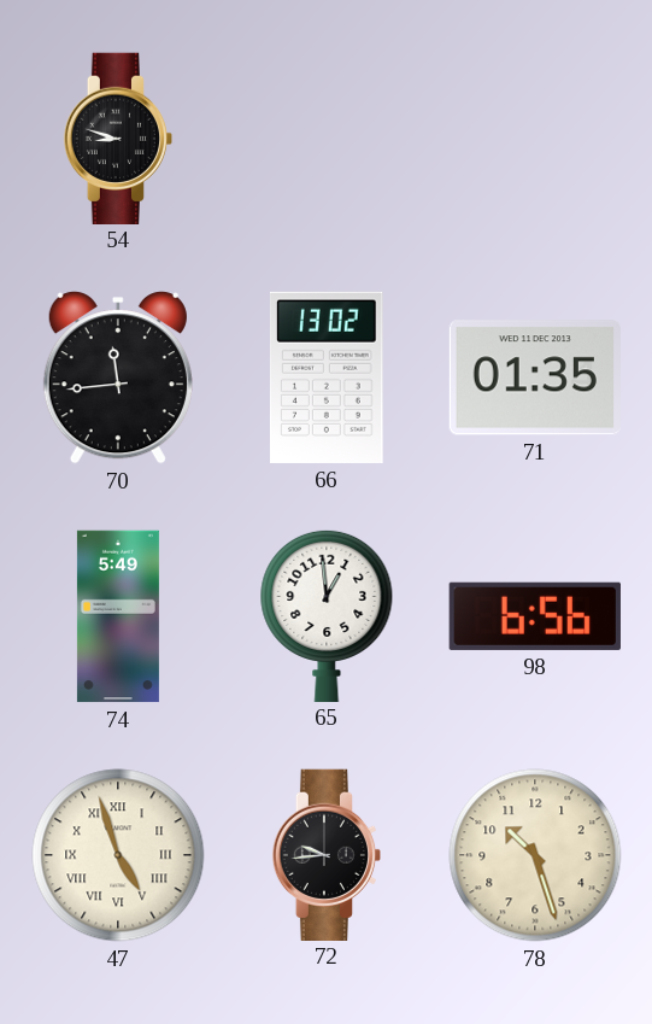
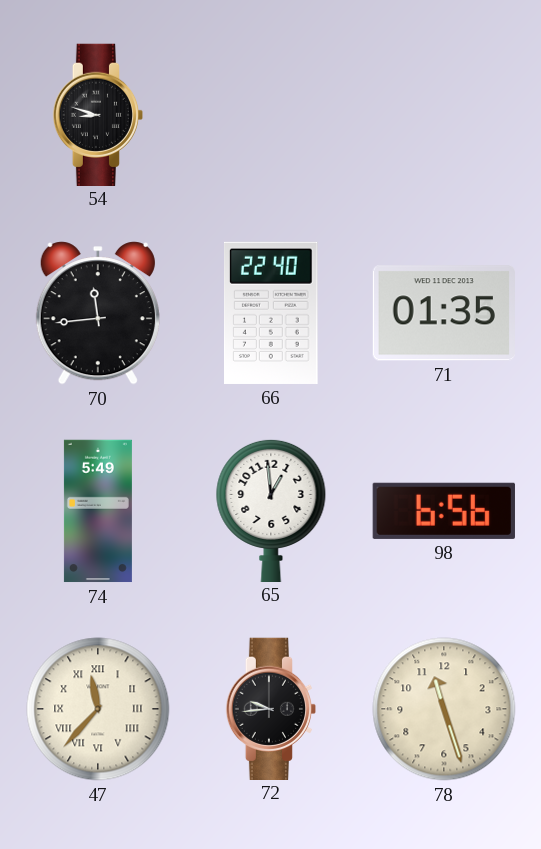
66: 13:02 -> 22:40 (272, 313)
47: 4:57 -> 11:37 (98, 709)
78: 10:27 -> 11:27 (444, 709)
